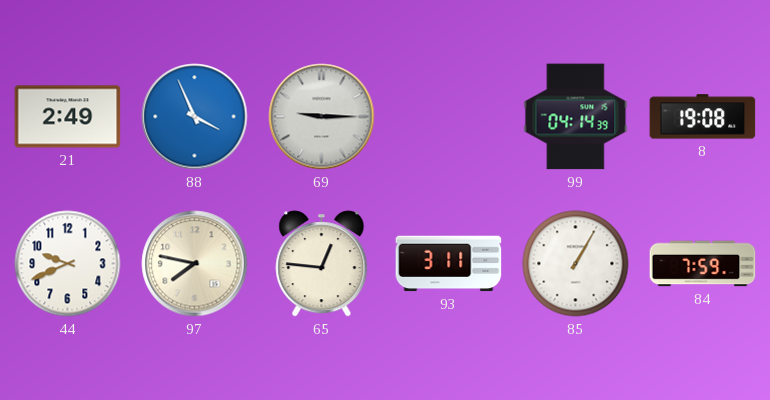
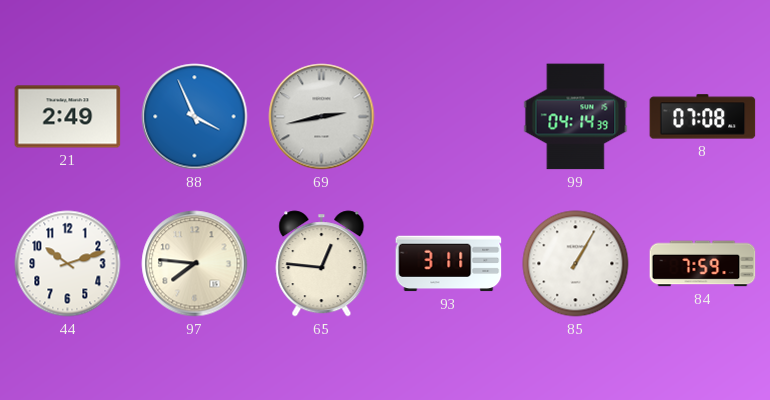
69: 9:15 -> 2:43 (322, 117)
8: 19:08 -> 07:08 (703, 117)
44: 9:41 -> 10:12 (68, 264)
97: 7:47 -> 7:46 (195, 264)
